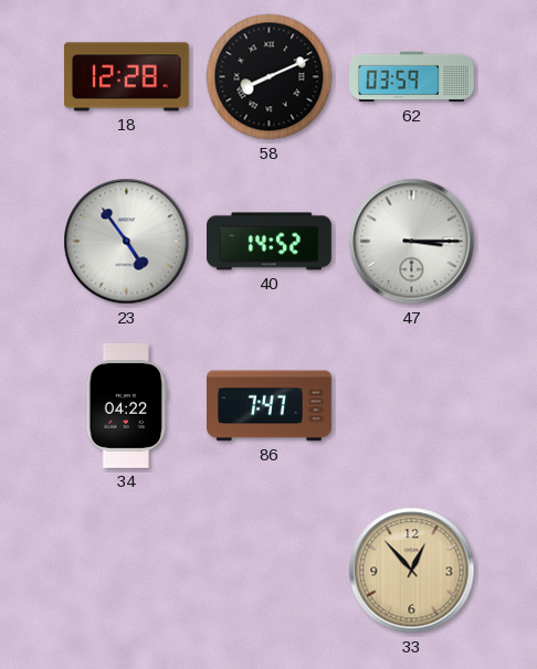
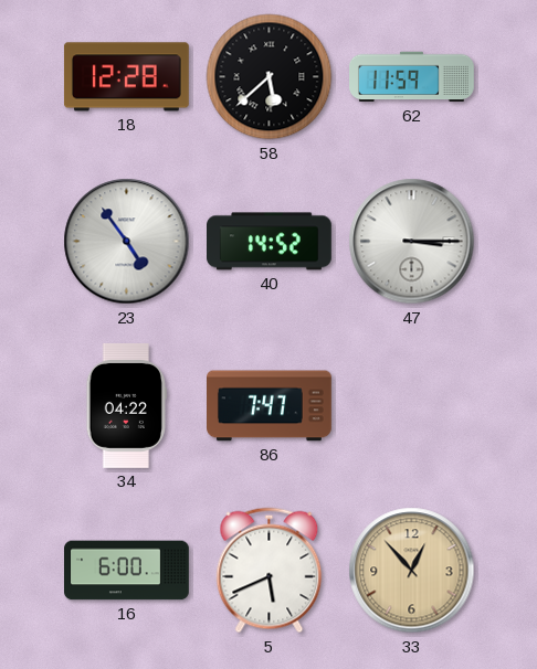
58: 8:11 -> 5:38 (270, 77)
62: 03:59 -> 11:59 (412, 77)
16: none -> 6:00 (127, 571)
5: none -> 5:41 (270, 571)
